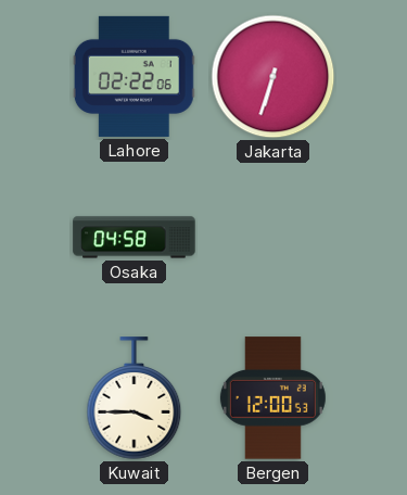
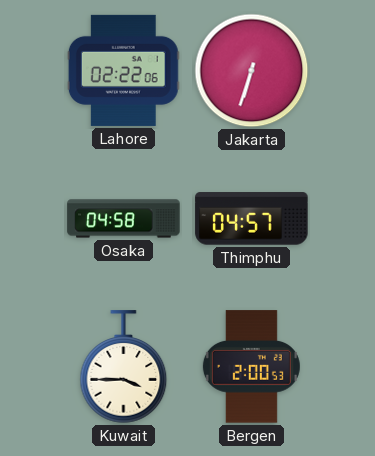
Thimphu: none -> 04:57 (252, 219)
Bergen: 12:00 -> 2:00 (251, 367)
